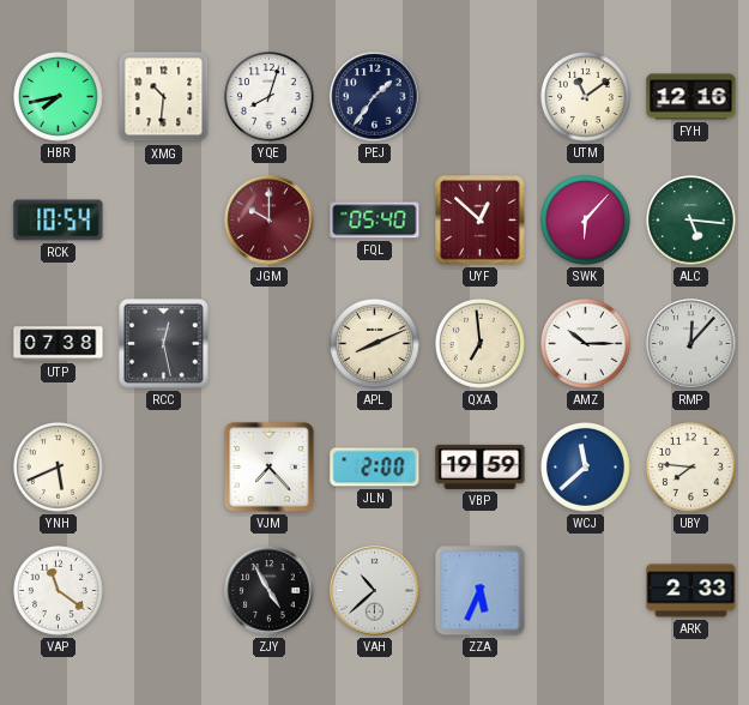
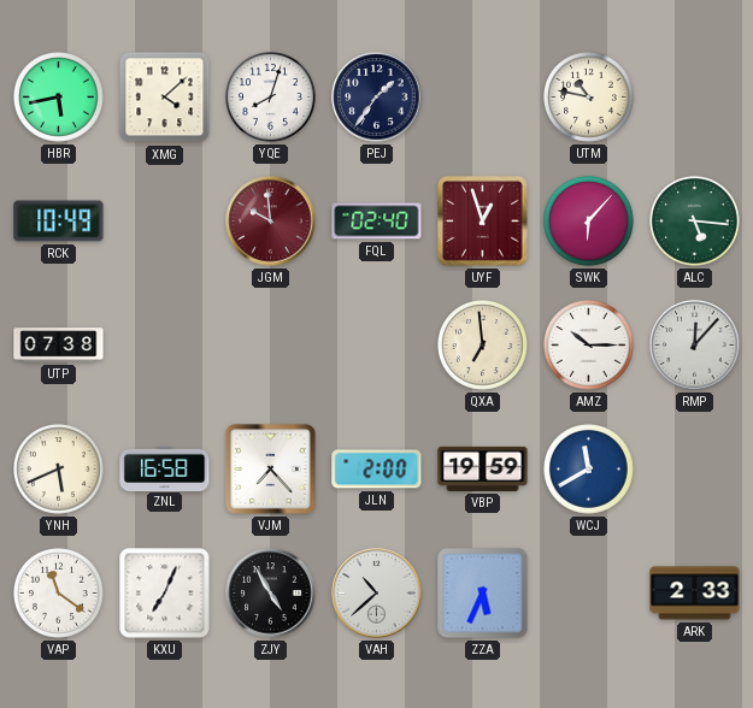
HBR: 7:43 -> 5:43 (59, 98)
XMG: 10:31 -> 4:08 (165, 98)
UTM: 11:09 -> 10:47 (589, 98)
FYH: 12:16 -> none (691, 97)
RCK: 10:54 -> 10:49 (59, 222)
JGM: 10:00 -> 9:59 (271, 222)
FQL: 05:40 -> 02:40 (377, 222)
UYF: 12:52 -> 12:57 (483, 222)
RCC: 12:28 -> none (164, 344)
APL: 8:11 -> none (375, 344)
ZNL: none -> 16:58 (165, 468)
WCJ: 11:38 -> 11:40 (589, 470)
UBY: 7:46 -> none (691, 468)
KXU: none -> 7:04 (165, 594)
